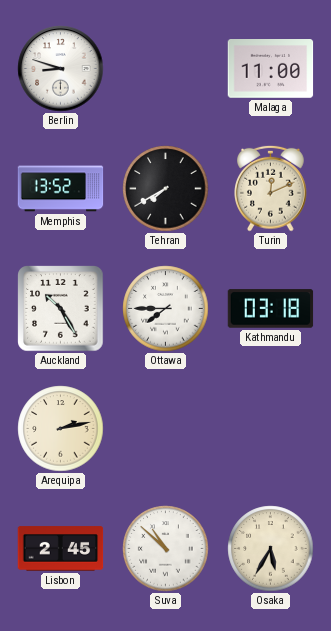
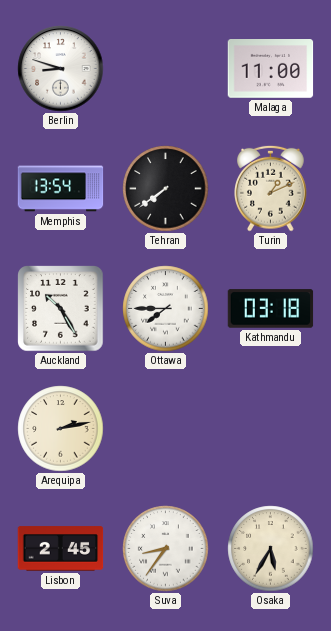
Memphis: 13:52 -> 13:54 (61, 189)
Tehran: 7:40 -> 7:39 (166, 189)
Turin: 12:11 -> 1:11 (271, 188)
Suva: 10:52 -> 8:36 (166, 549)
